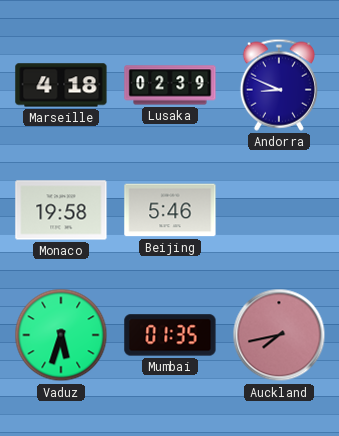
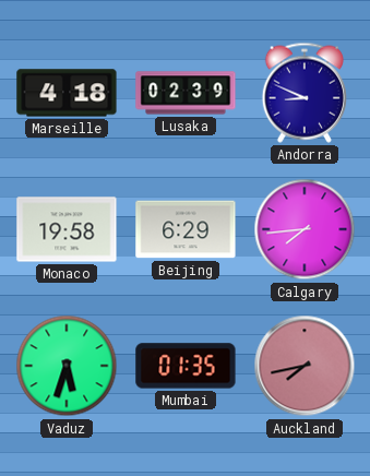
Beijing: 5:46 -> 6:29 (186, 229)
Calgary: none -> 7:44 (305, 229)
